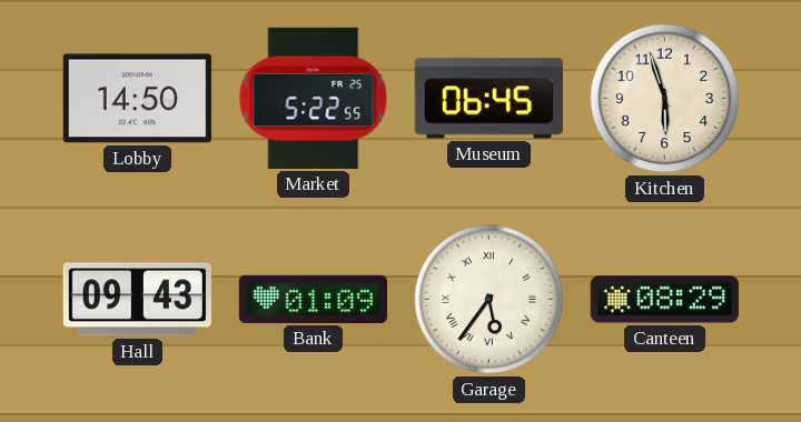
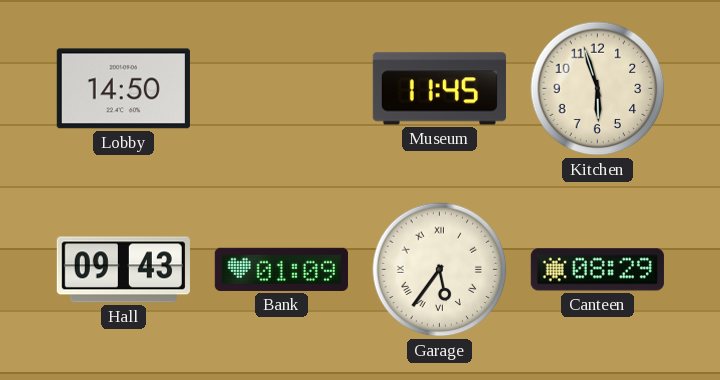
Market: 5:22 -> none (314, 98)
Museum: 06:45 -> 11:45 (439, 89)
